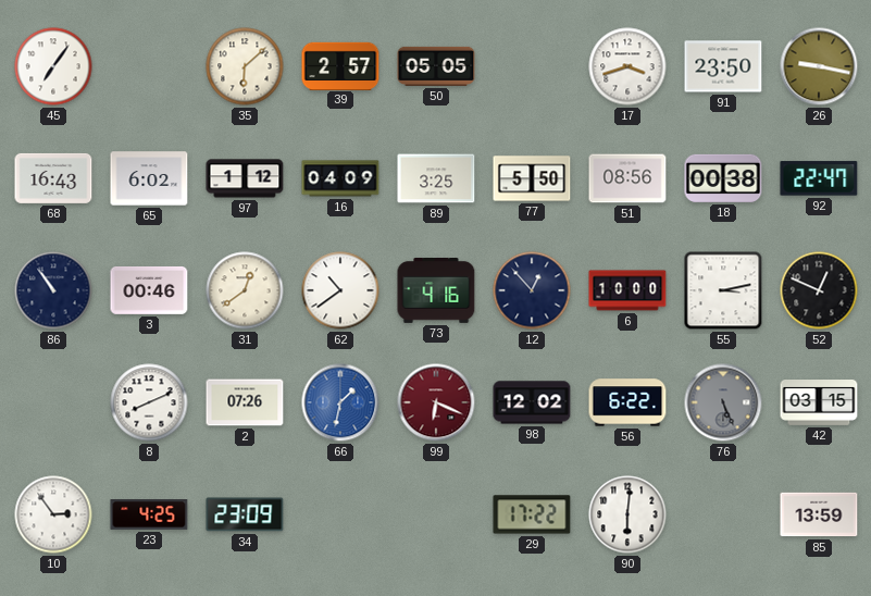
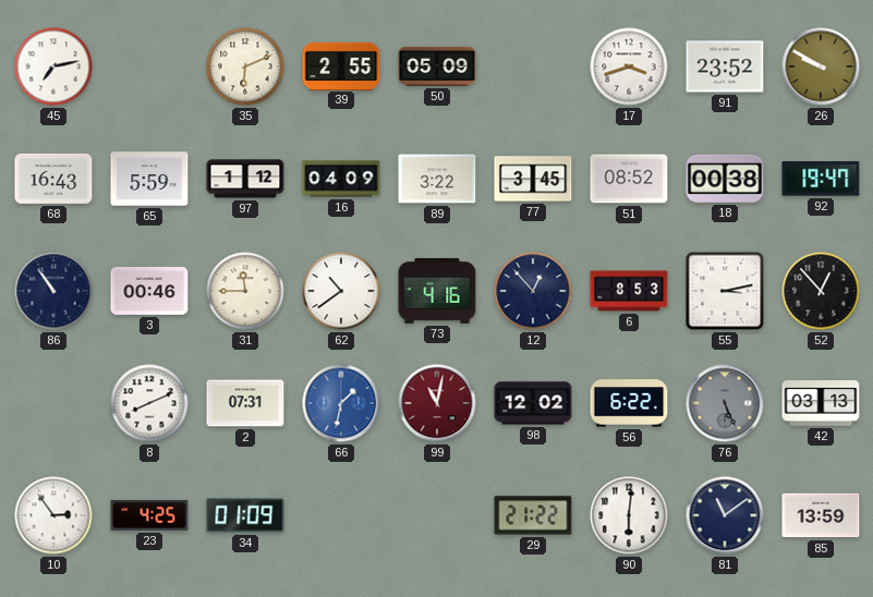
45: 7:06 -> 7:13 (53, 66)
35: 6:08 -> 6:11 (245, 66)
39: 2:57 -> 2:55 (341, 65)
50: 05:05 -> 05:09 (437, 66)
91: 23:50 -> 23:52 (725, 66)
26: 9:17 -> 9:50 (821, 66)
65: 6:02 -> 5:59 (149, 179)
89: 3:25 -> 3:22 (437, 179)
77: 5:50 -> 3:45 (533, 179)
51: 08:56 -> 08:52 (629, 179)
92: 22:47 -> 19:47 (821, 179)
31: 12:39 -> 11:45 (245, 291)
6: 10:00 -> 8:53 (629, 291)
52: 12:49 -> 12:53 (821, 291)
2: 07:26 -> 07:31 (245, 403)
99: 6:19 -> 11:02 (437, 403)
42: 03:15 -> 03:13 (821, 404)
34: 23:09 -> 01:09 (245, 515)
29: 17:22 -> 21:22 (533, 515)
81: none -> 11:09 (725, 515)
